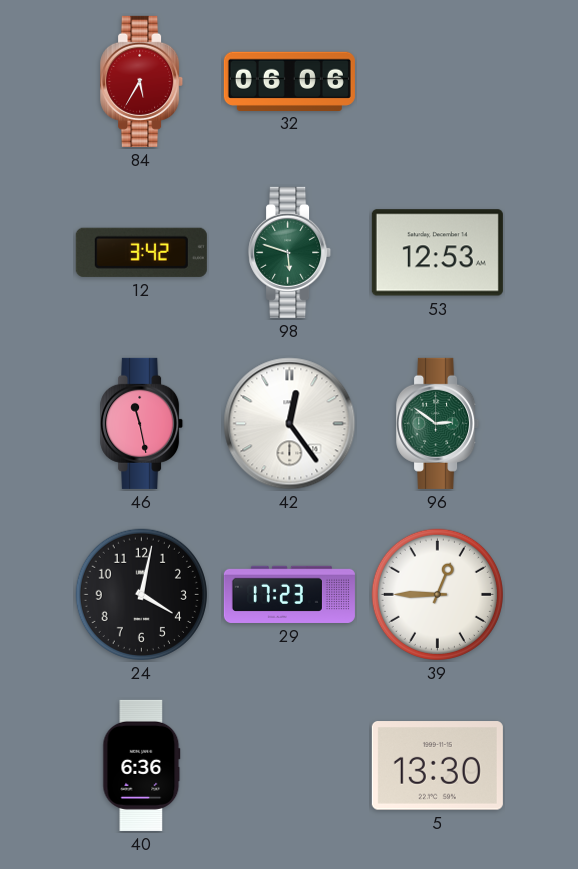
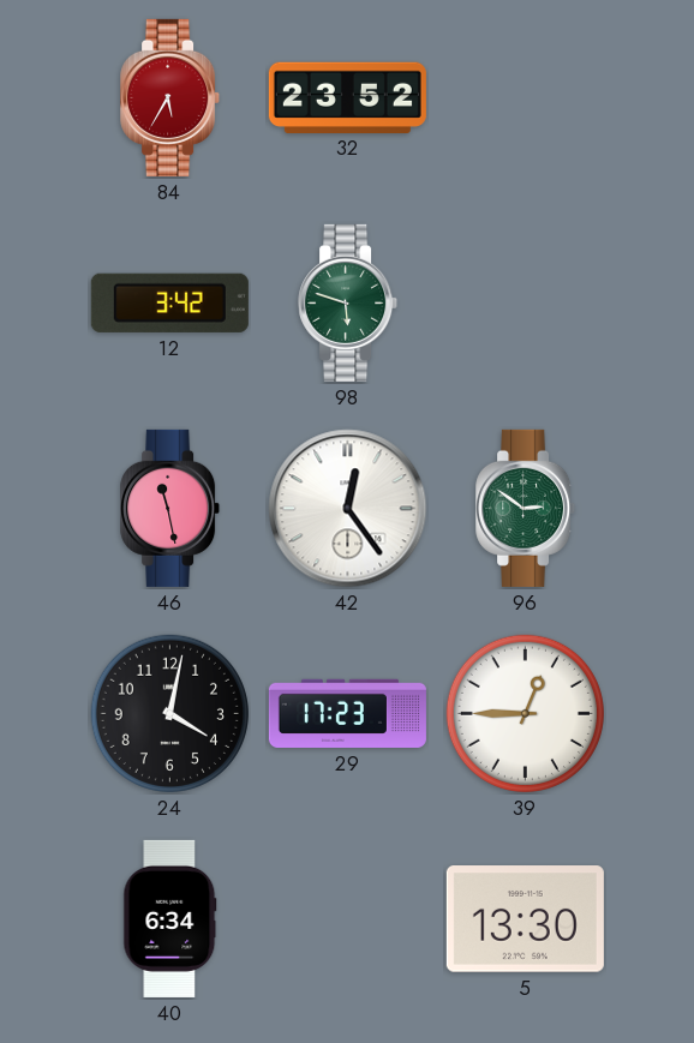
32: 06:06 -> 23:52 (347, 97)
53: 12:53 -> none (437, 253)
40: 6:36 -> 6:34 (170, 918)
